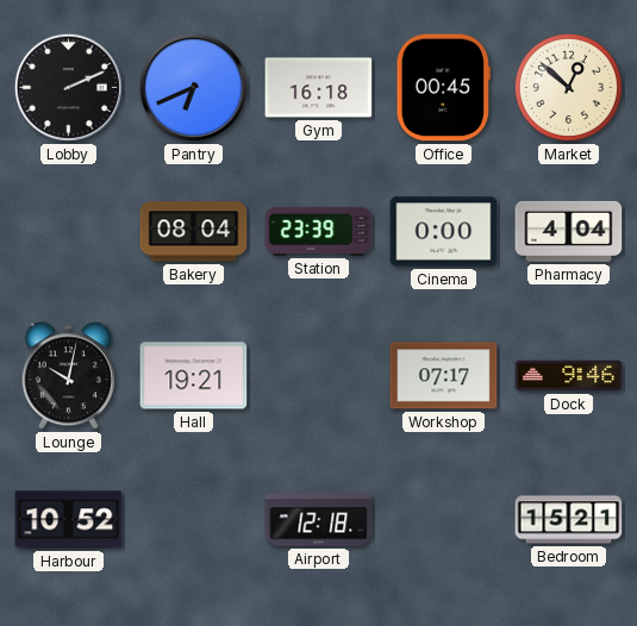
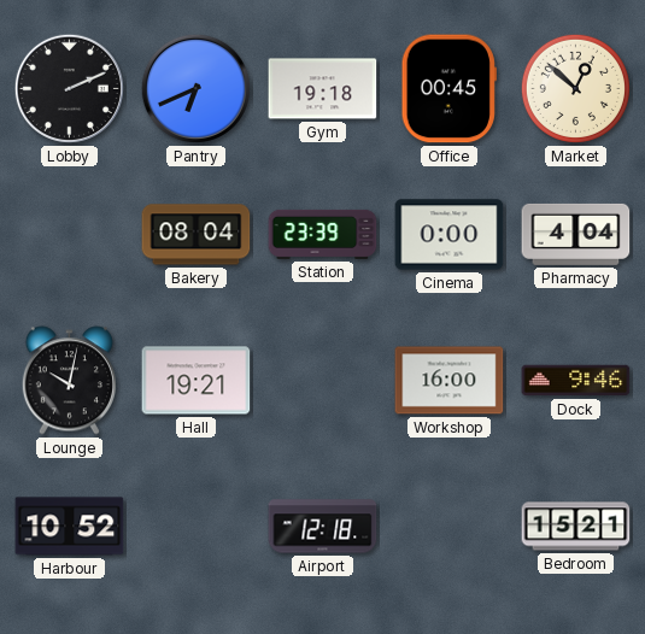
Gym: 16:18 -> 19:18 (323, 89)
Workshop: 07:17 -> 16:00 (450, 381)
